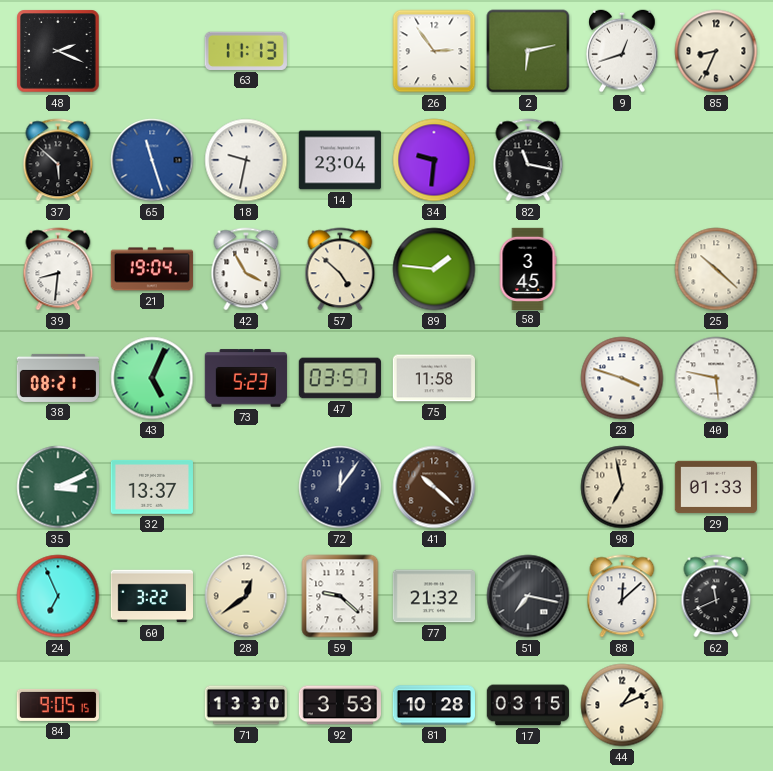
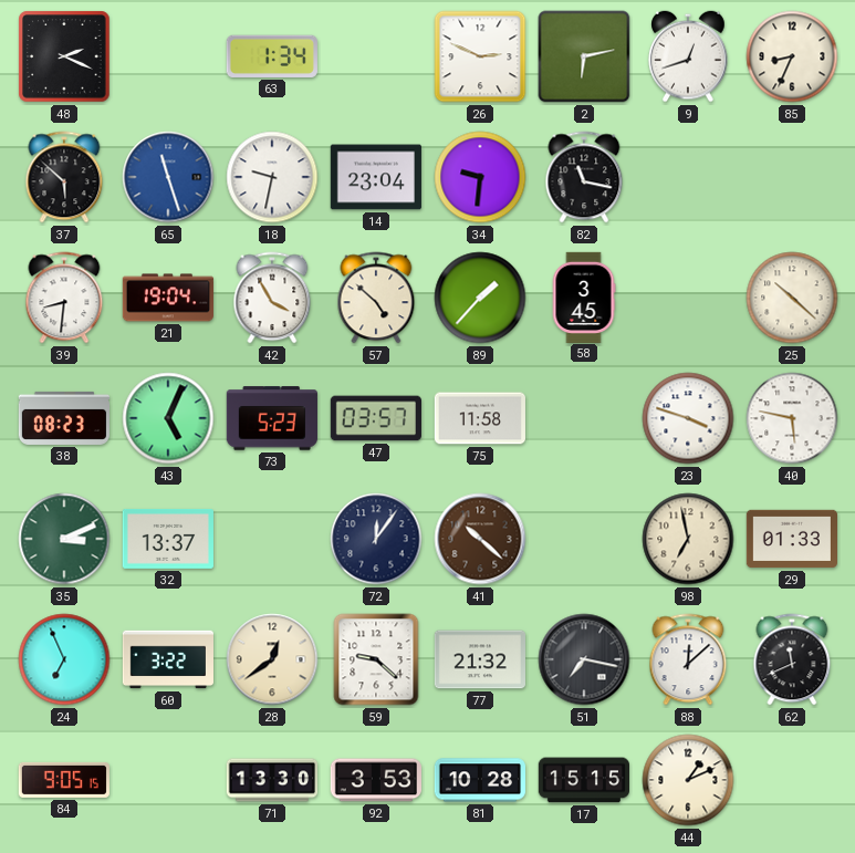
63: 11:13 -> 1:34 (272, 56)
26: 2:54 -> 2:49 (480, 56)
89: 1:46 -> 1:37 (480, 298)
38: 08:21 -> 08:23 (63, 418)
17: 03:15 -> 15:15 (583, 780)
